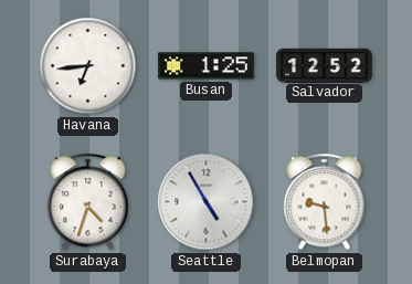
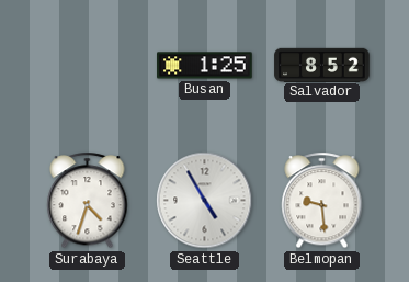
Havana: 6:44 -> none (88, 66)
Salvador: 12:52 -> 8:52 (322, 65)
